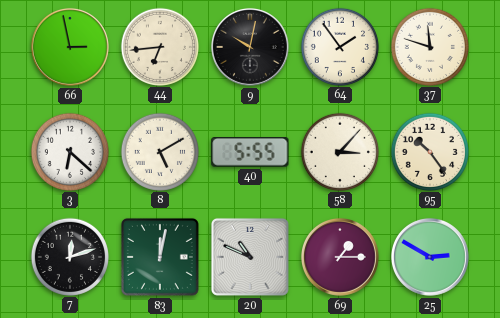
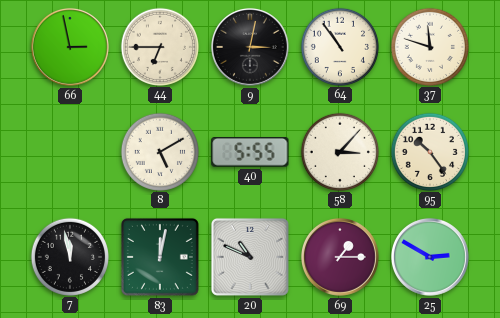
44: 6:44 -> 6:45 (159, 46)
9: 10:02 -> 3:02 (250, 47)
64: 1:54 -> 10:54 (339, 46)
3: 6:22 -> none (69, 151)
7: 12:12 -> 11:58 (69, 256)
